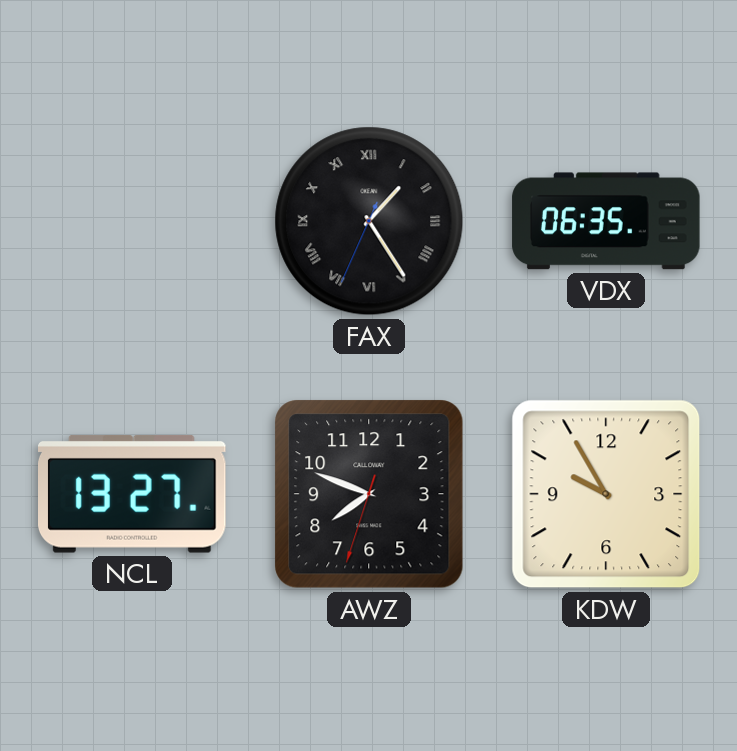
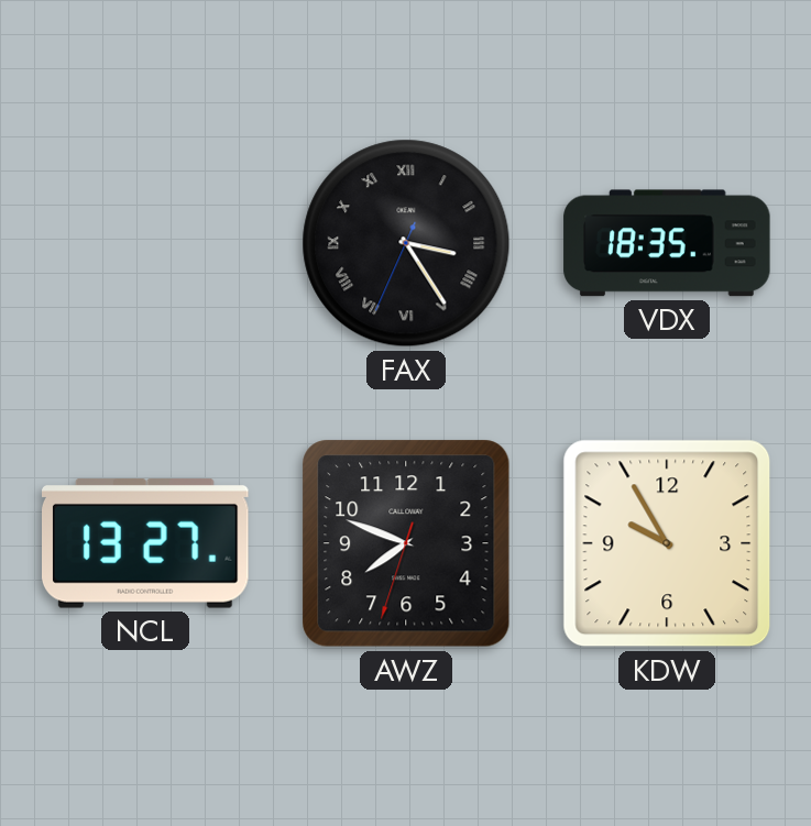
FAX: 1:24 -> 3:24 (406, 243)
VDX: 06:35 -> 18:35 (667, 243)
